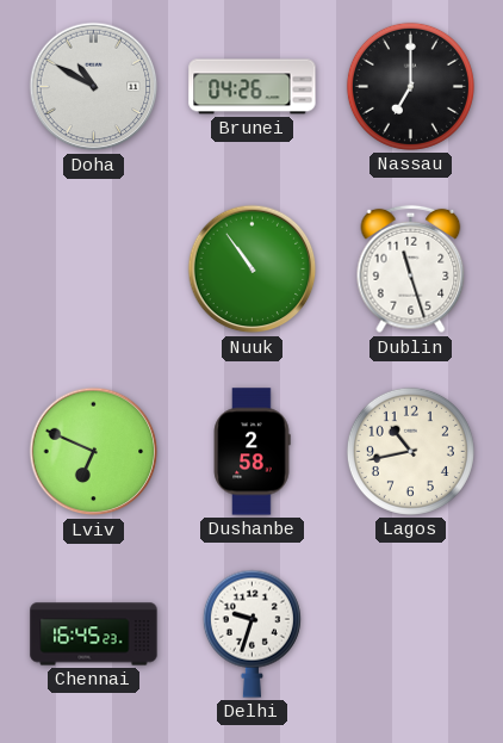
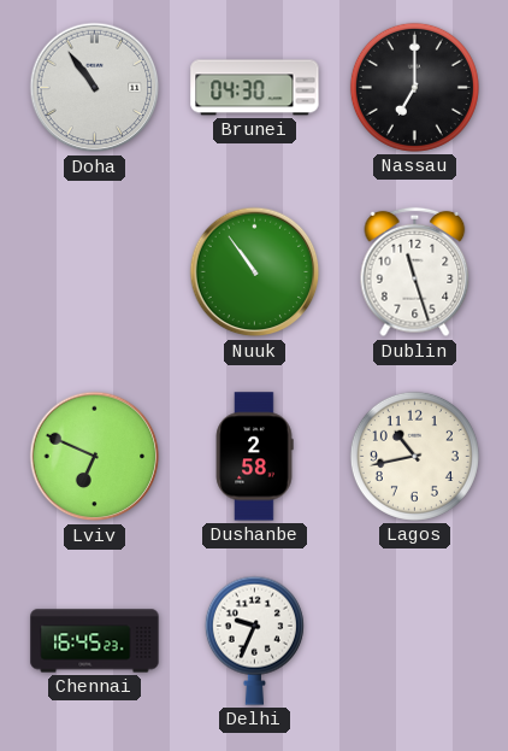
Doha: 10:50 -> 10:54 (95, 88)
Brunei: 04:26 -> 04:30 (255, 88)
Delhi: 9:33 -> 9:34 (254, 640)
